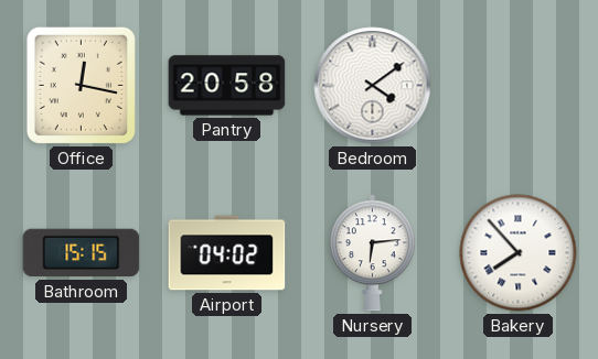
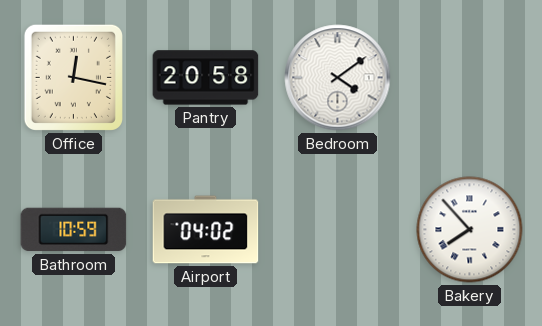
Bathroom: 15:15 -> 10:59 (74, 230)
Nursery: 6:14 -> none (373, 253)
